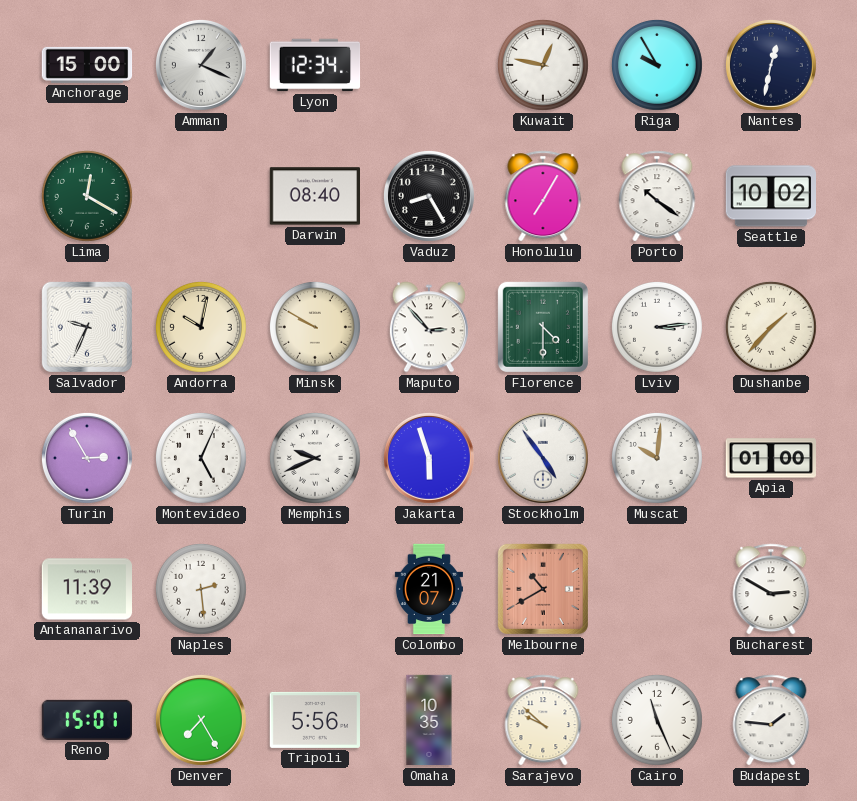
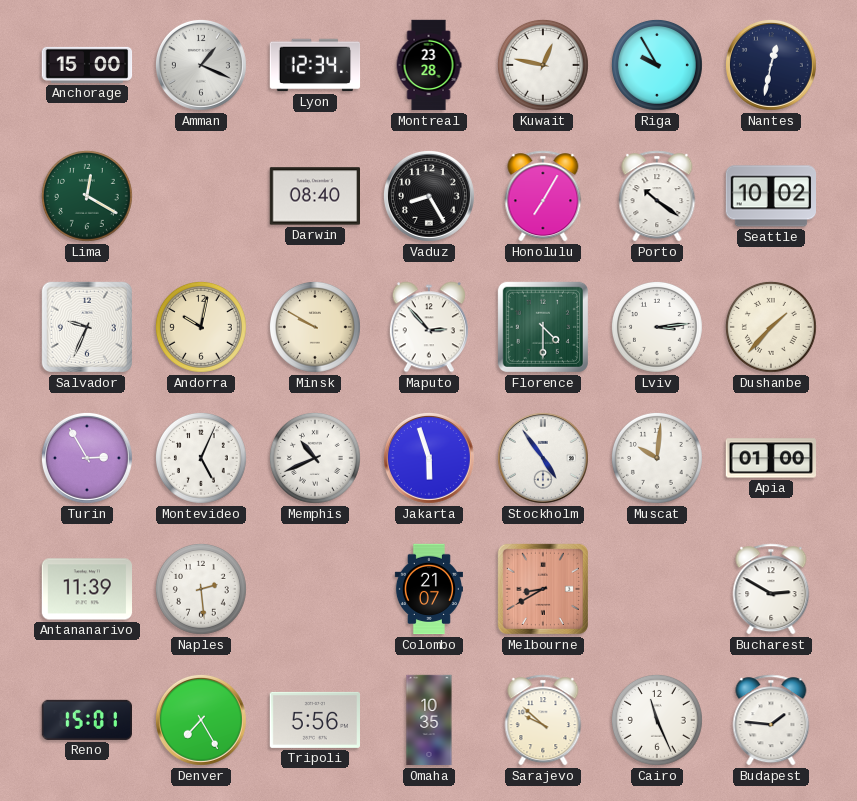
Montreal: none -> 23:28 (429, 65)
Memphis: 9:41 -> 10:41 (315, 458)
Melbourne: 10:40 -> 8:40 (543, 589)
